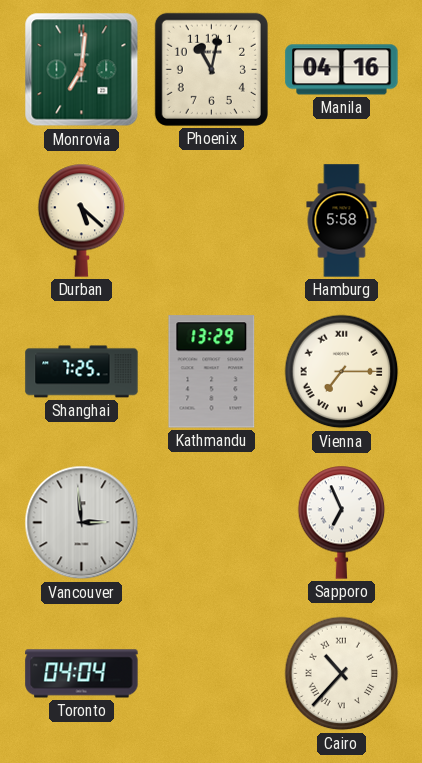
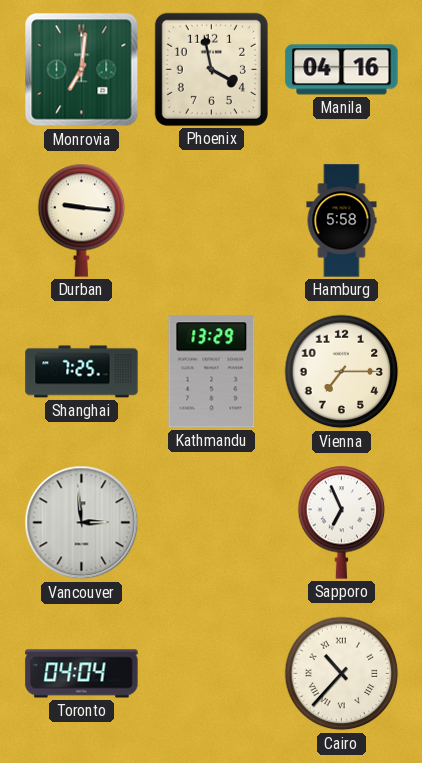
Phoenix: 11:02 -> 3:58 (211, 69)
Durban: 5:22 -> 9:16 (82, 220)
Vienna numerals: Roman -> Arabic (342, 372)
